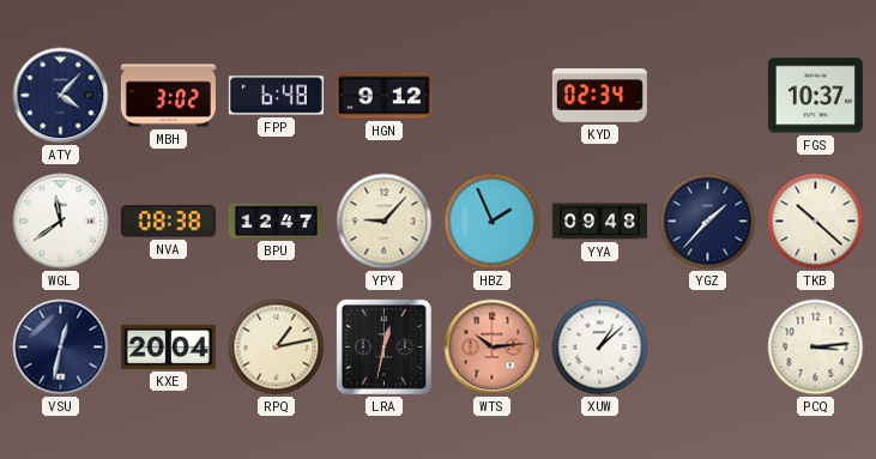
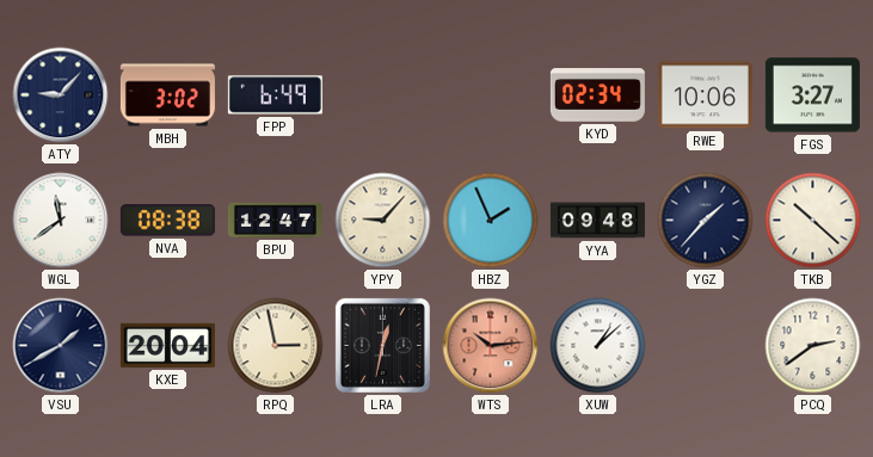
ATY: 4:07 -> 9:07 (61, 95)
FPP: 6:48 -> 6:49 (275, 95)
HGN: 9:12 -> none (383, 96)
RWE: none -> 10:06 (705, 95)
FGS: 10:37 -> 3:27 (812, 95)
VSU: 12:32 -> 1:40 (61, 346)
RPQ: 1:13 -> 2:58 (276, 346)
PCQ: 3:14 -> 2:39 (813, 346)
